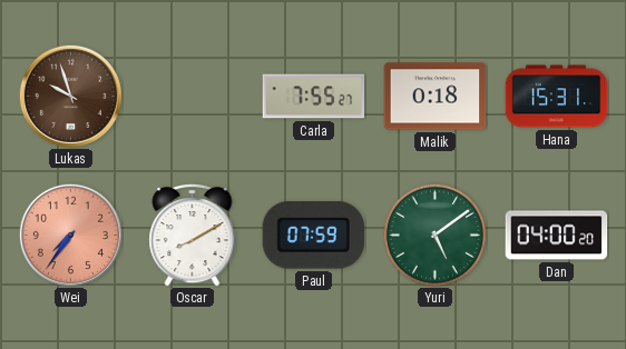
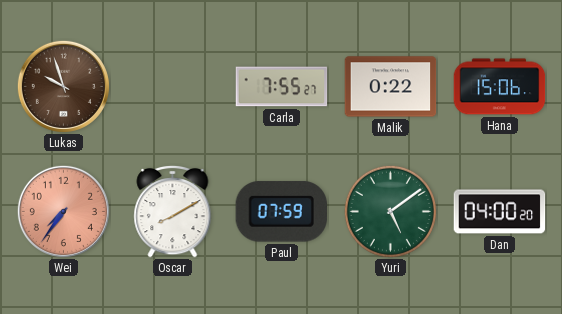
Malik: 0:18 -> 0:22 (391, 87)
Hana: 15:31 -> 15:06 (500, 87)
